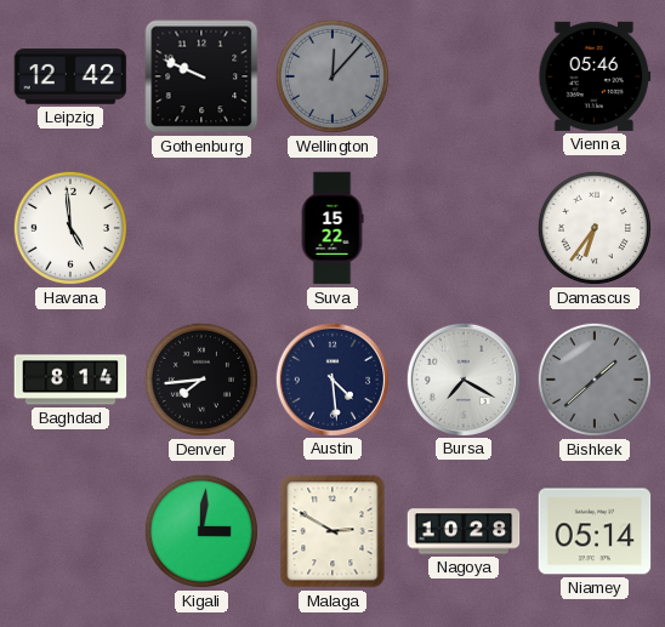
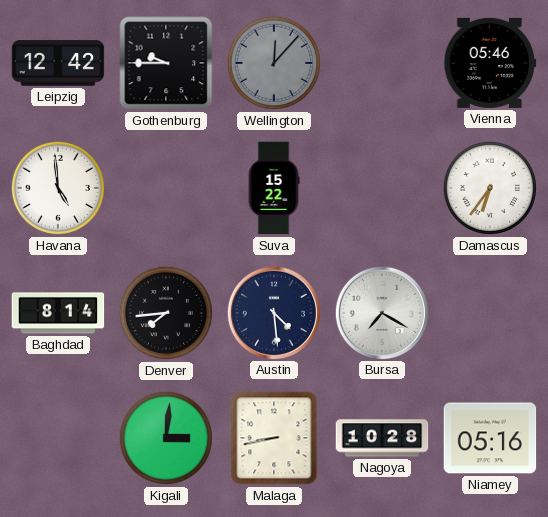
Gothenburg: 9:49 -> 9:45 (166, 63)
Bishkek: 1:38 -> none (595, 380)
Malaga: 2:50 -> 8:43 (274, 438)
Niamey: 05:14 -> 05:16 (490, 438)
